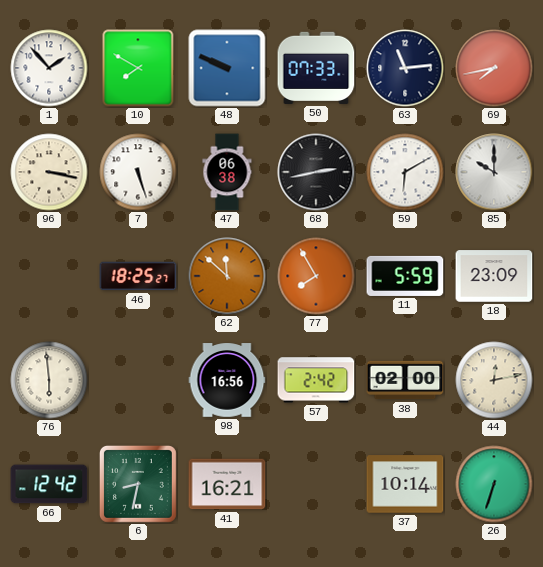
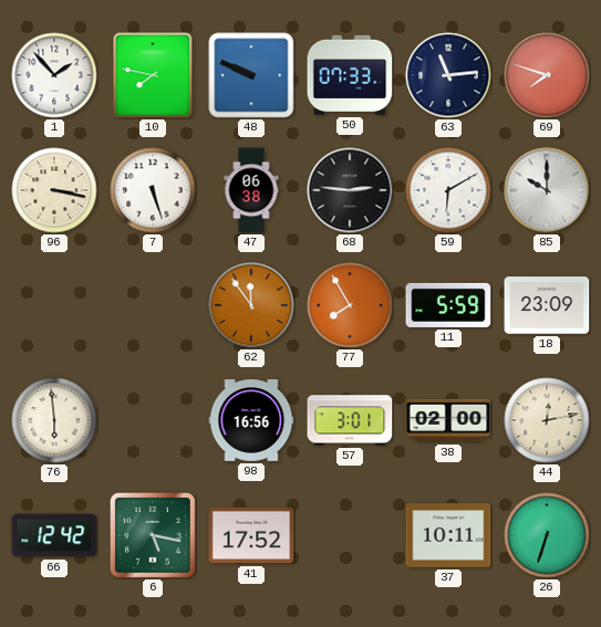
10: 7:50 -> 7:47 (153, 75)
69: 7:43 -> 7:48 (547, 75)
68: 2:43 -> 2:46 (350, 190)
46: 18:25 -> none (138, 276)
62: 11:52 -> 11:54 (251, 305)
57: 2:42 -> 3:01 (350, 420)
6: 8:32 -> 5:17 (153, 535)
41: 16:21 -> 17:52 (251, 535)
37: 10:14 -> 10:11 (448, 535)
